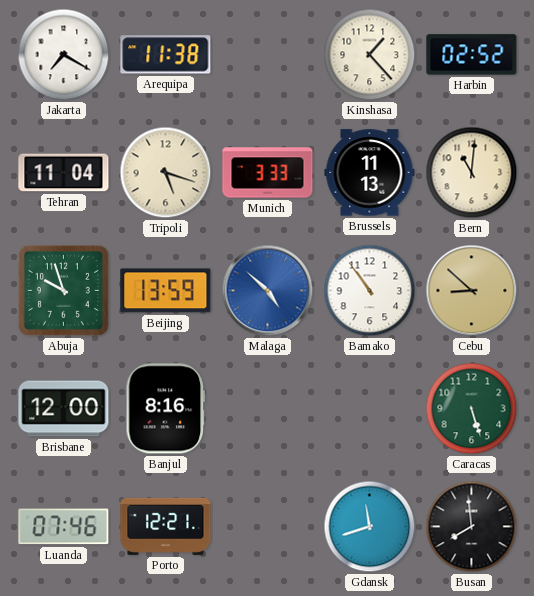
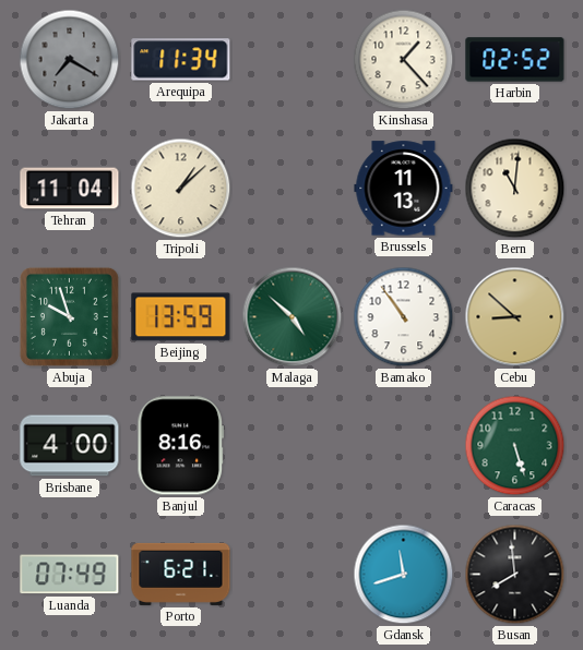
Jakarta dial: white -> grey (70, 60)
Arequipa: 11:38 -> 11:34 (181, 60)
Tripoli: 5:18 -> 1:08 (181, 189)
Munich: 3:33 -> none (268, 173)
Malaga dial: blue -> green (293, 317)
Brisbane: 12:00 -> 4:00 (70, 446)
Luanda: 07:46 -> 07:49 (70, 575)
Porto: 12:21 -> 6:21 (181, 574)
